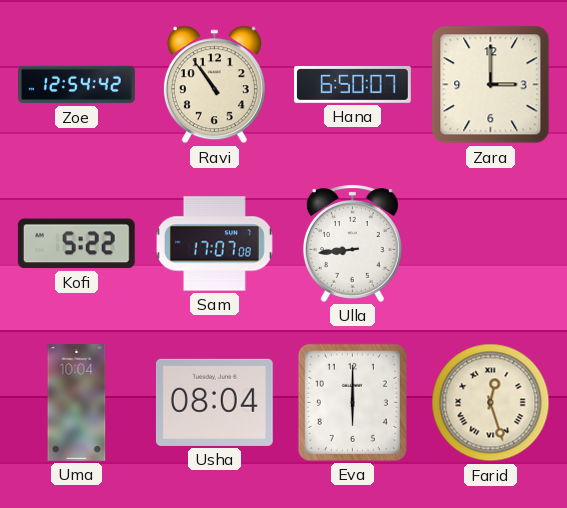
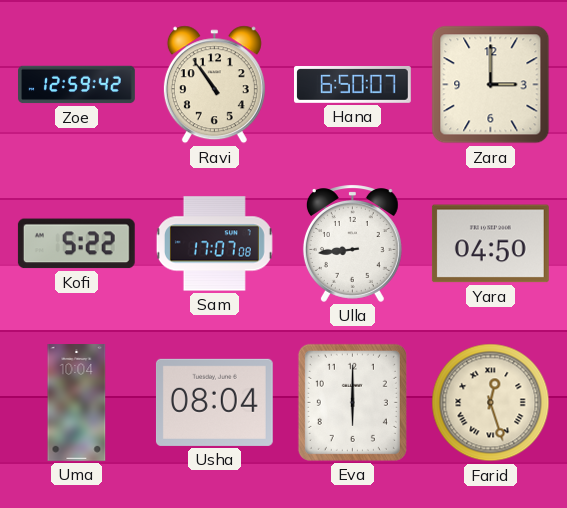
Zoe: 12:54 -> 12:59 (77, 85)
Yara: none -> 04:50 (490, 244)
